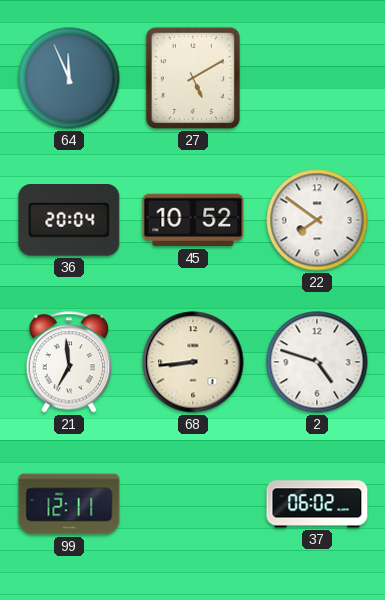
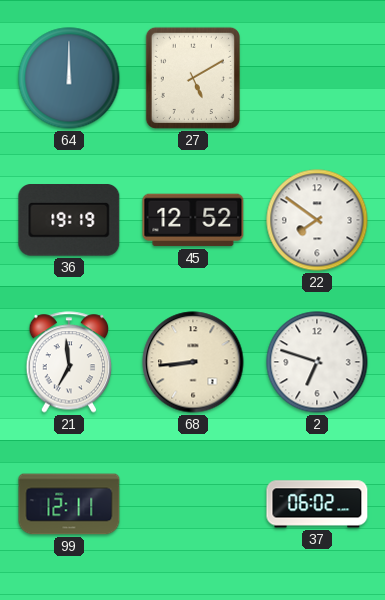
64: 11:56 -> 12:00 (69, 78)
36: 20:04 -> 19:19 (69, 220)
45: 10:52 -> 12:52 (193, 220)
2: 4:48 -> 6:48 (317, 362)
